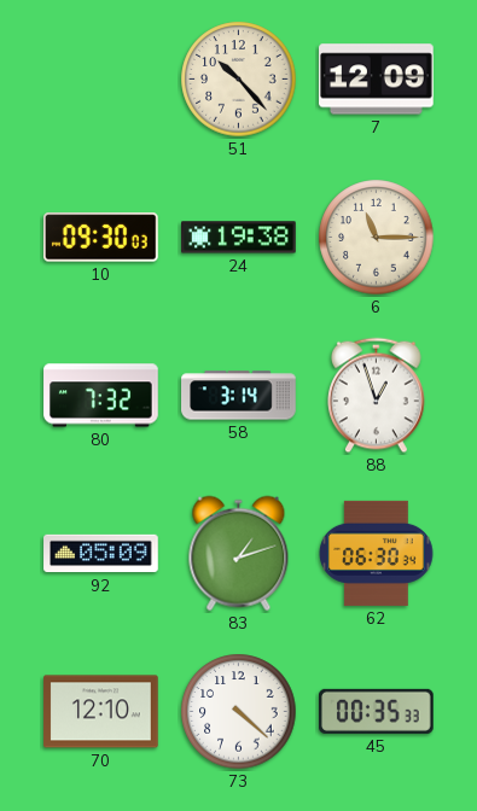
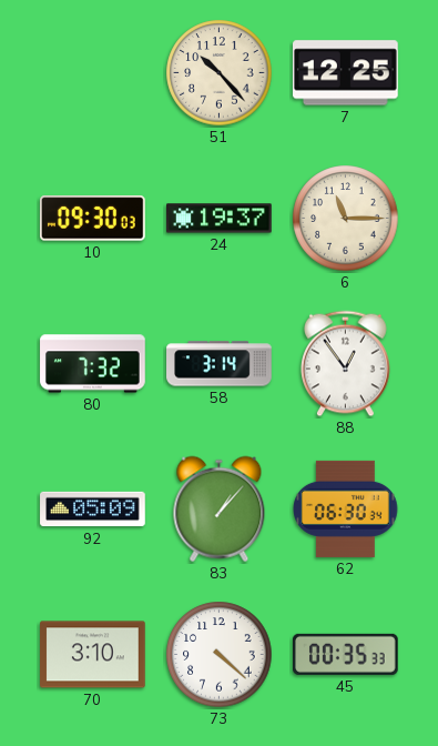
7: 12:09 -> 12:25 (346, 73)
24: 19:38 -> 19:37 (220, 219)
88: 12:57 -> 12:54 (346, 364)
83: 1:12 -> 1:07 (220, 510)
70: 12:10 -> 3:10 (93, 655)
